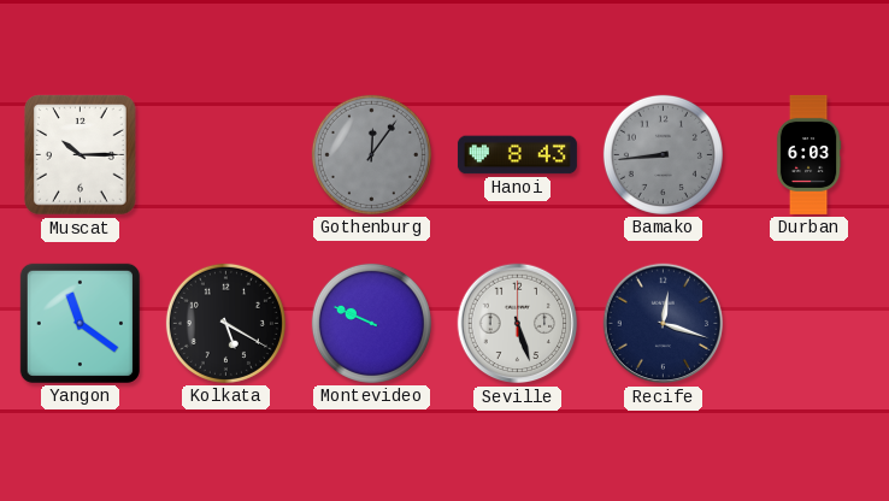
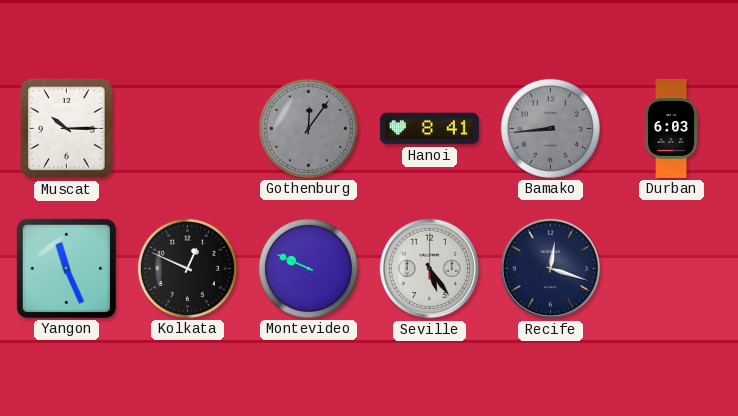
Hanoi: 8:43 -> 8:41 (429, 129)
Yangon: 11:21 -> 11:26 (66, 268)
Kolkata: 5:20 -> 12:49 (187, 268)
Seville: 5:27 -> 5:24 (430, 269)
